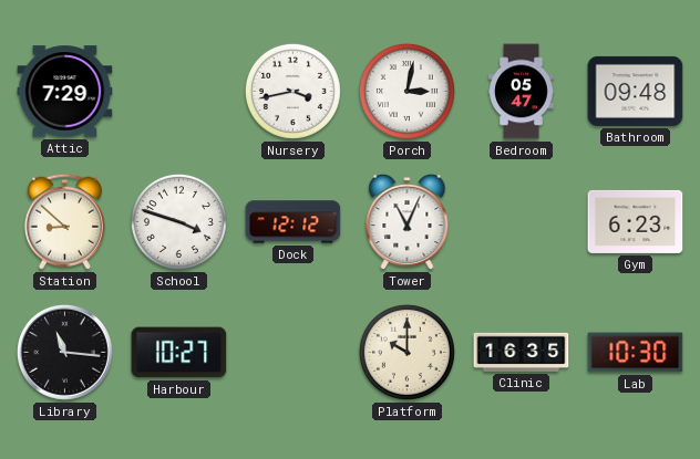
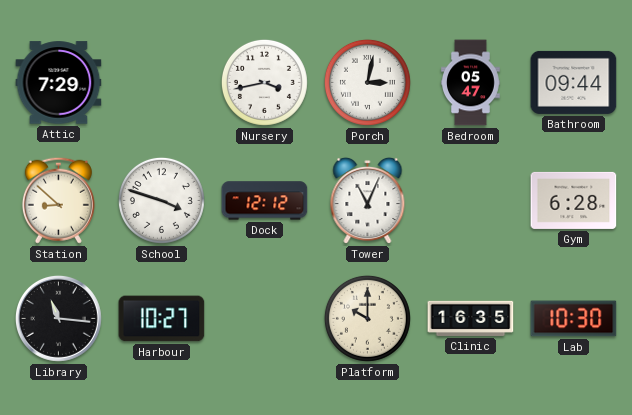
Bathroom: 09:48 -> 09:44 (574, 82)
Gym: 6:23 -> 6:28 (574, 200)
